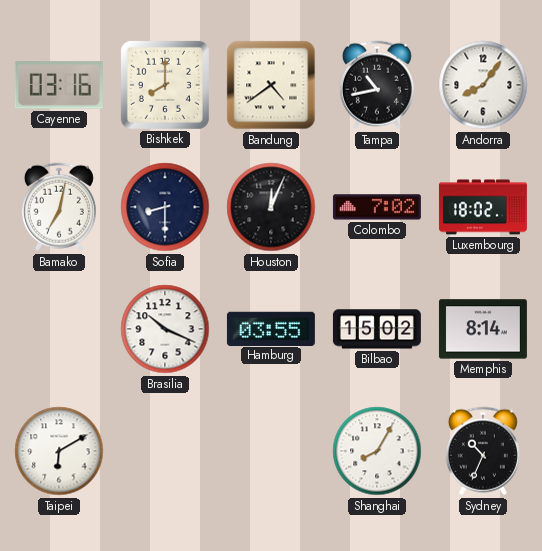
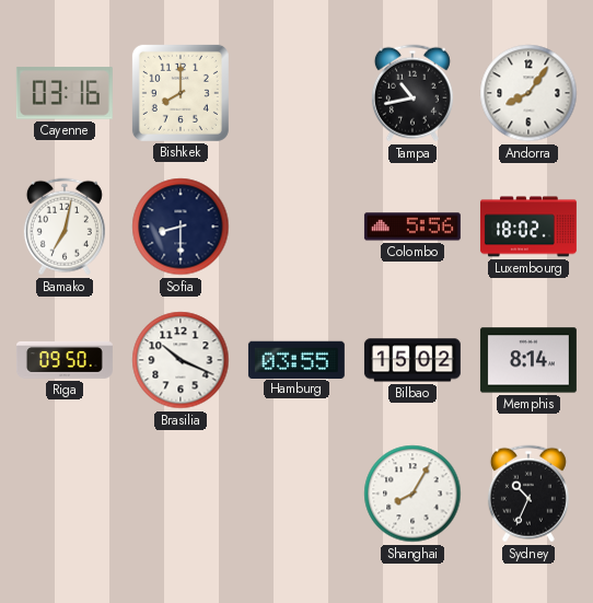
Bandung: 4:39 -> none (271, 85)
Houston: 12:04 -> none (271, 207)
Colombo: 7:02 -> 5:56 (412, 227)
Riga: none -> 09:50 (65, 360)
Taipei: 6:10 -> none (59, 451)
